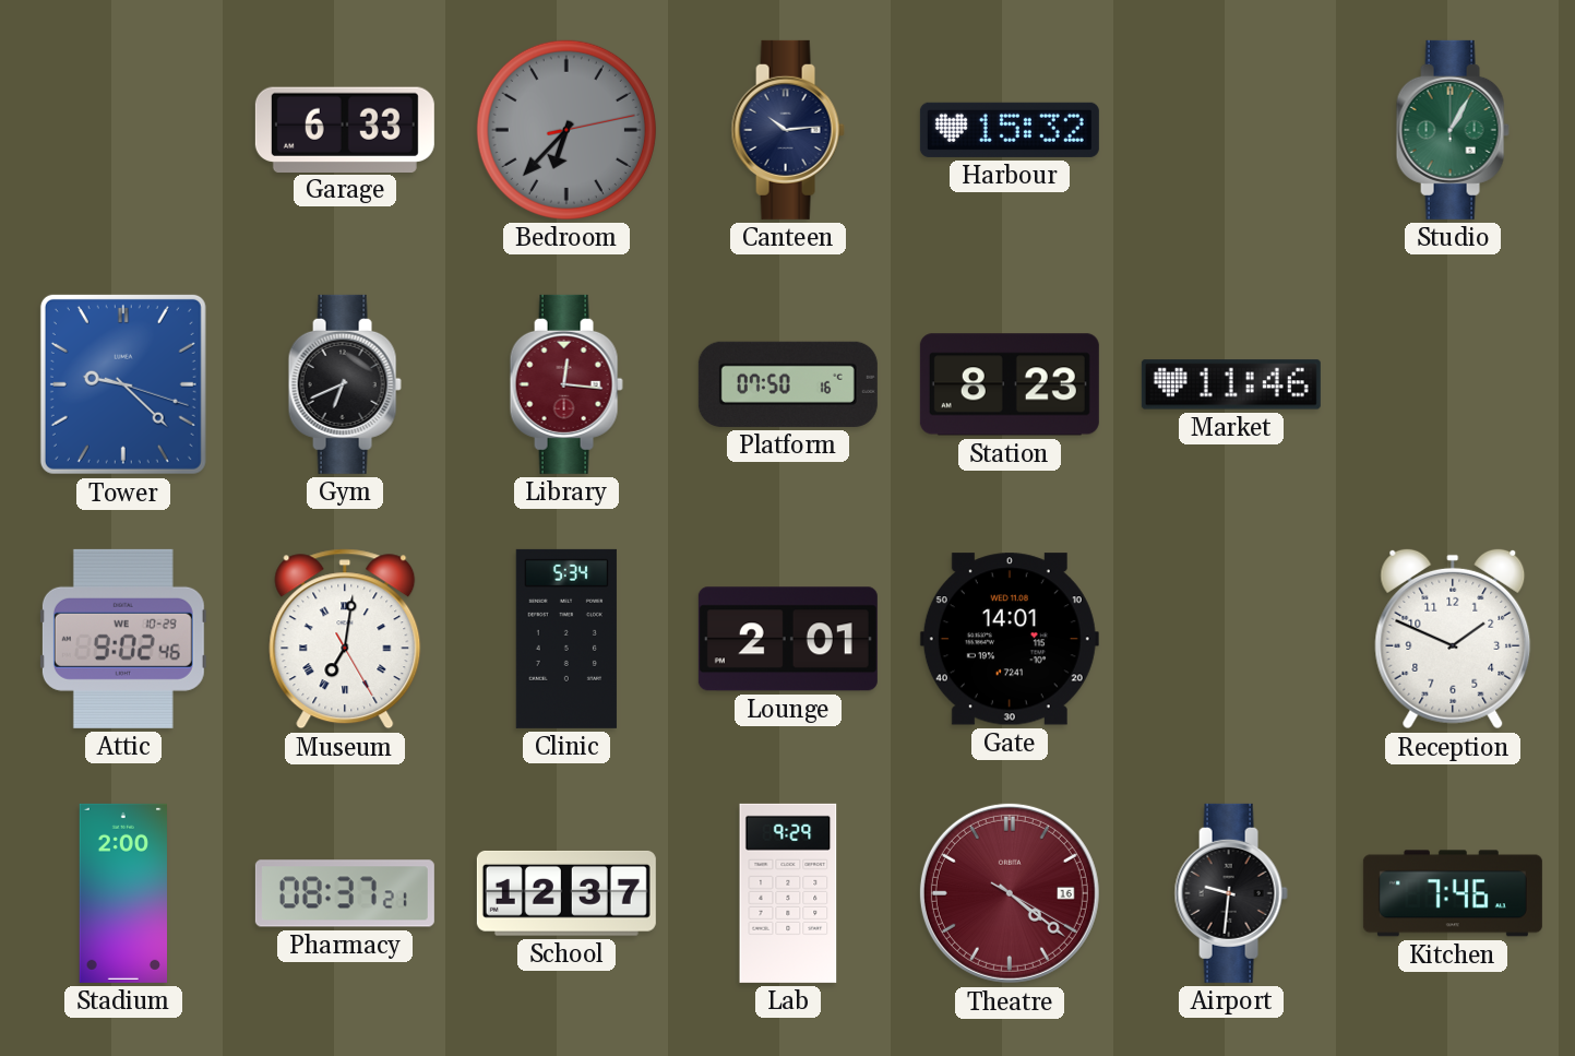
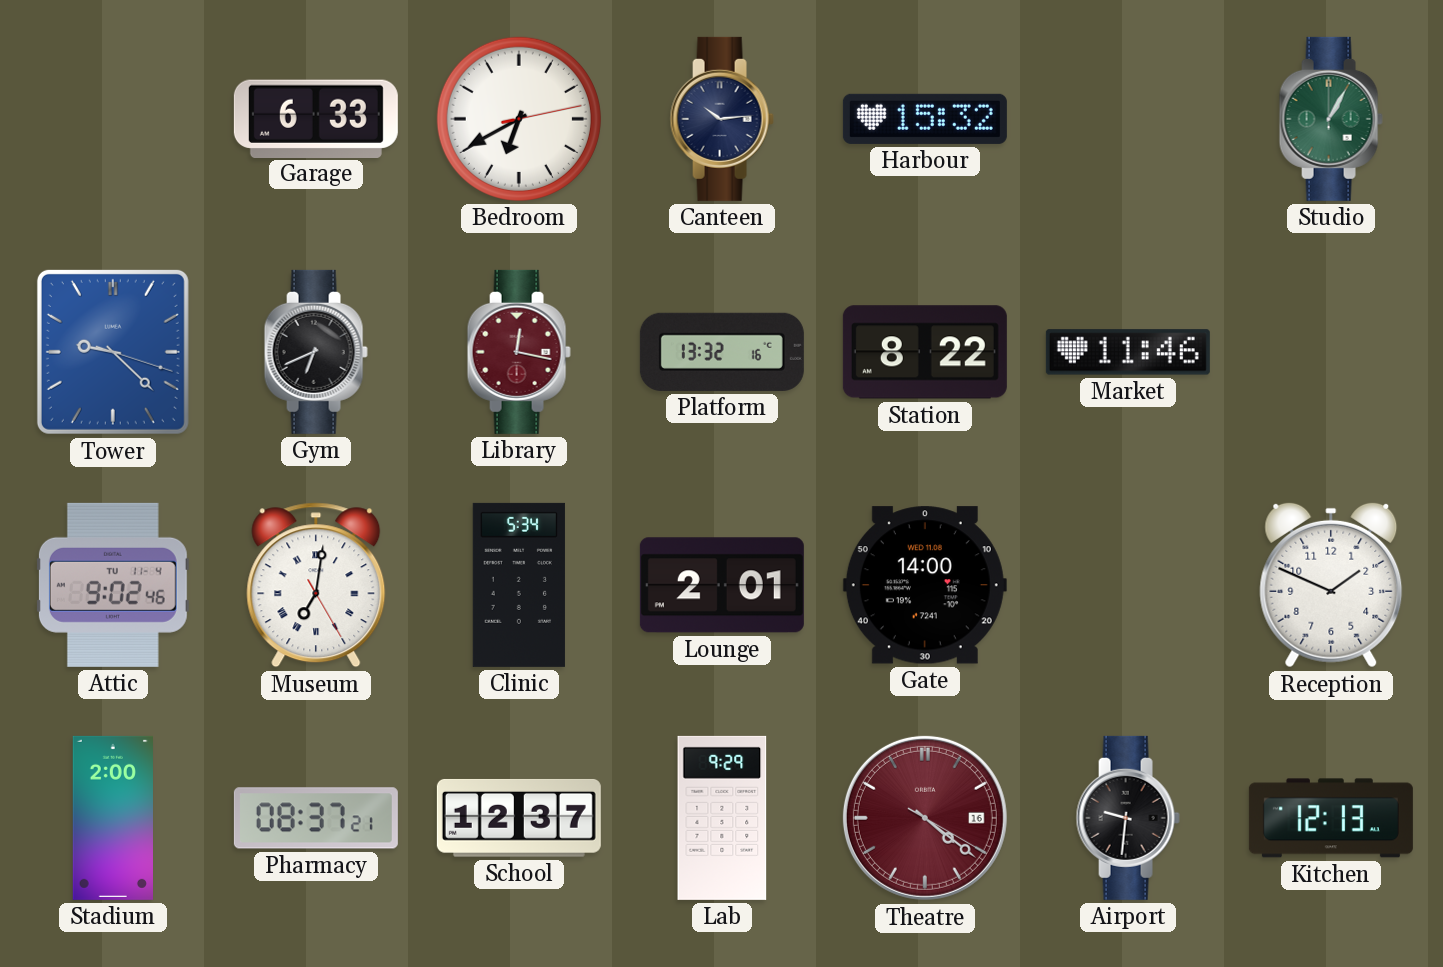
Bedroom: 6:37 -> 6:40 (519, 119)
Bedroom dial: grey -> white (519, 119)
Library: 12:16 -> 12:17 (519, 352)
Platform: 07:50 -> 13:32 (722, 352)
Station: 8:23 -> 8:22 (925, 352)
Attic date: WE 10-29 -> TU 11-4 (113, 585)
Gate: 14:01 -> 14:00 (925, 585)
Kitchen: 7:46 -> 12:13 (1331, 818)
